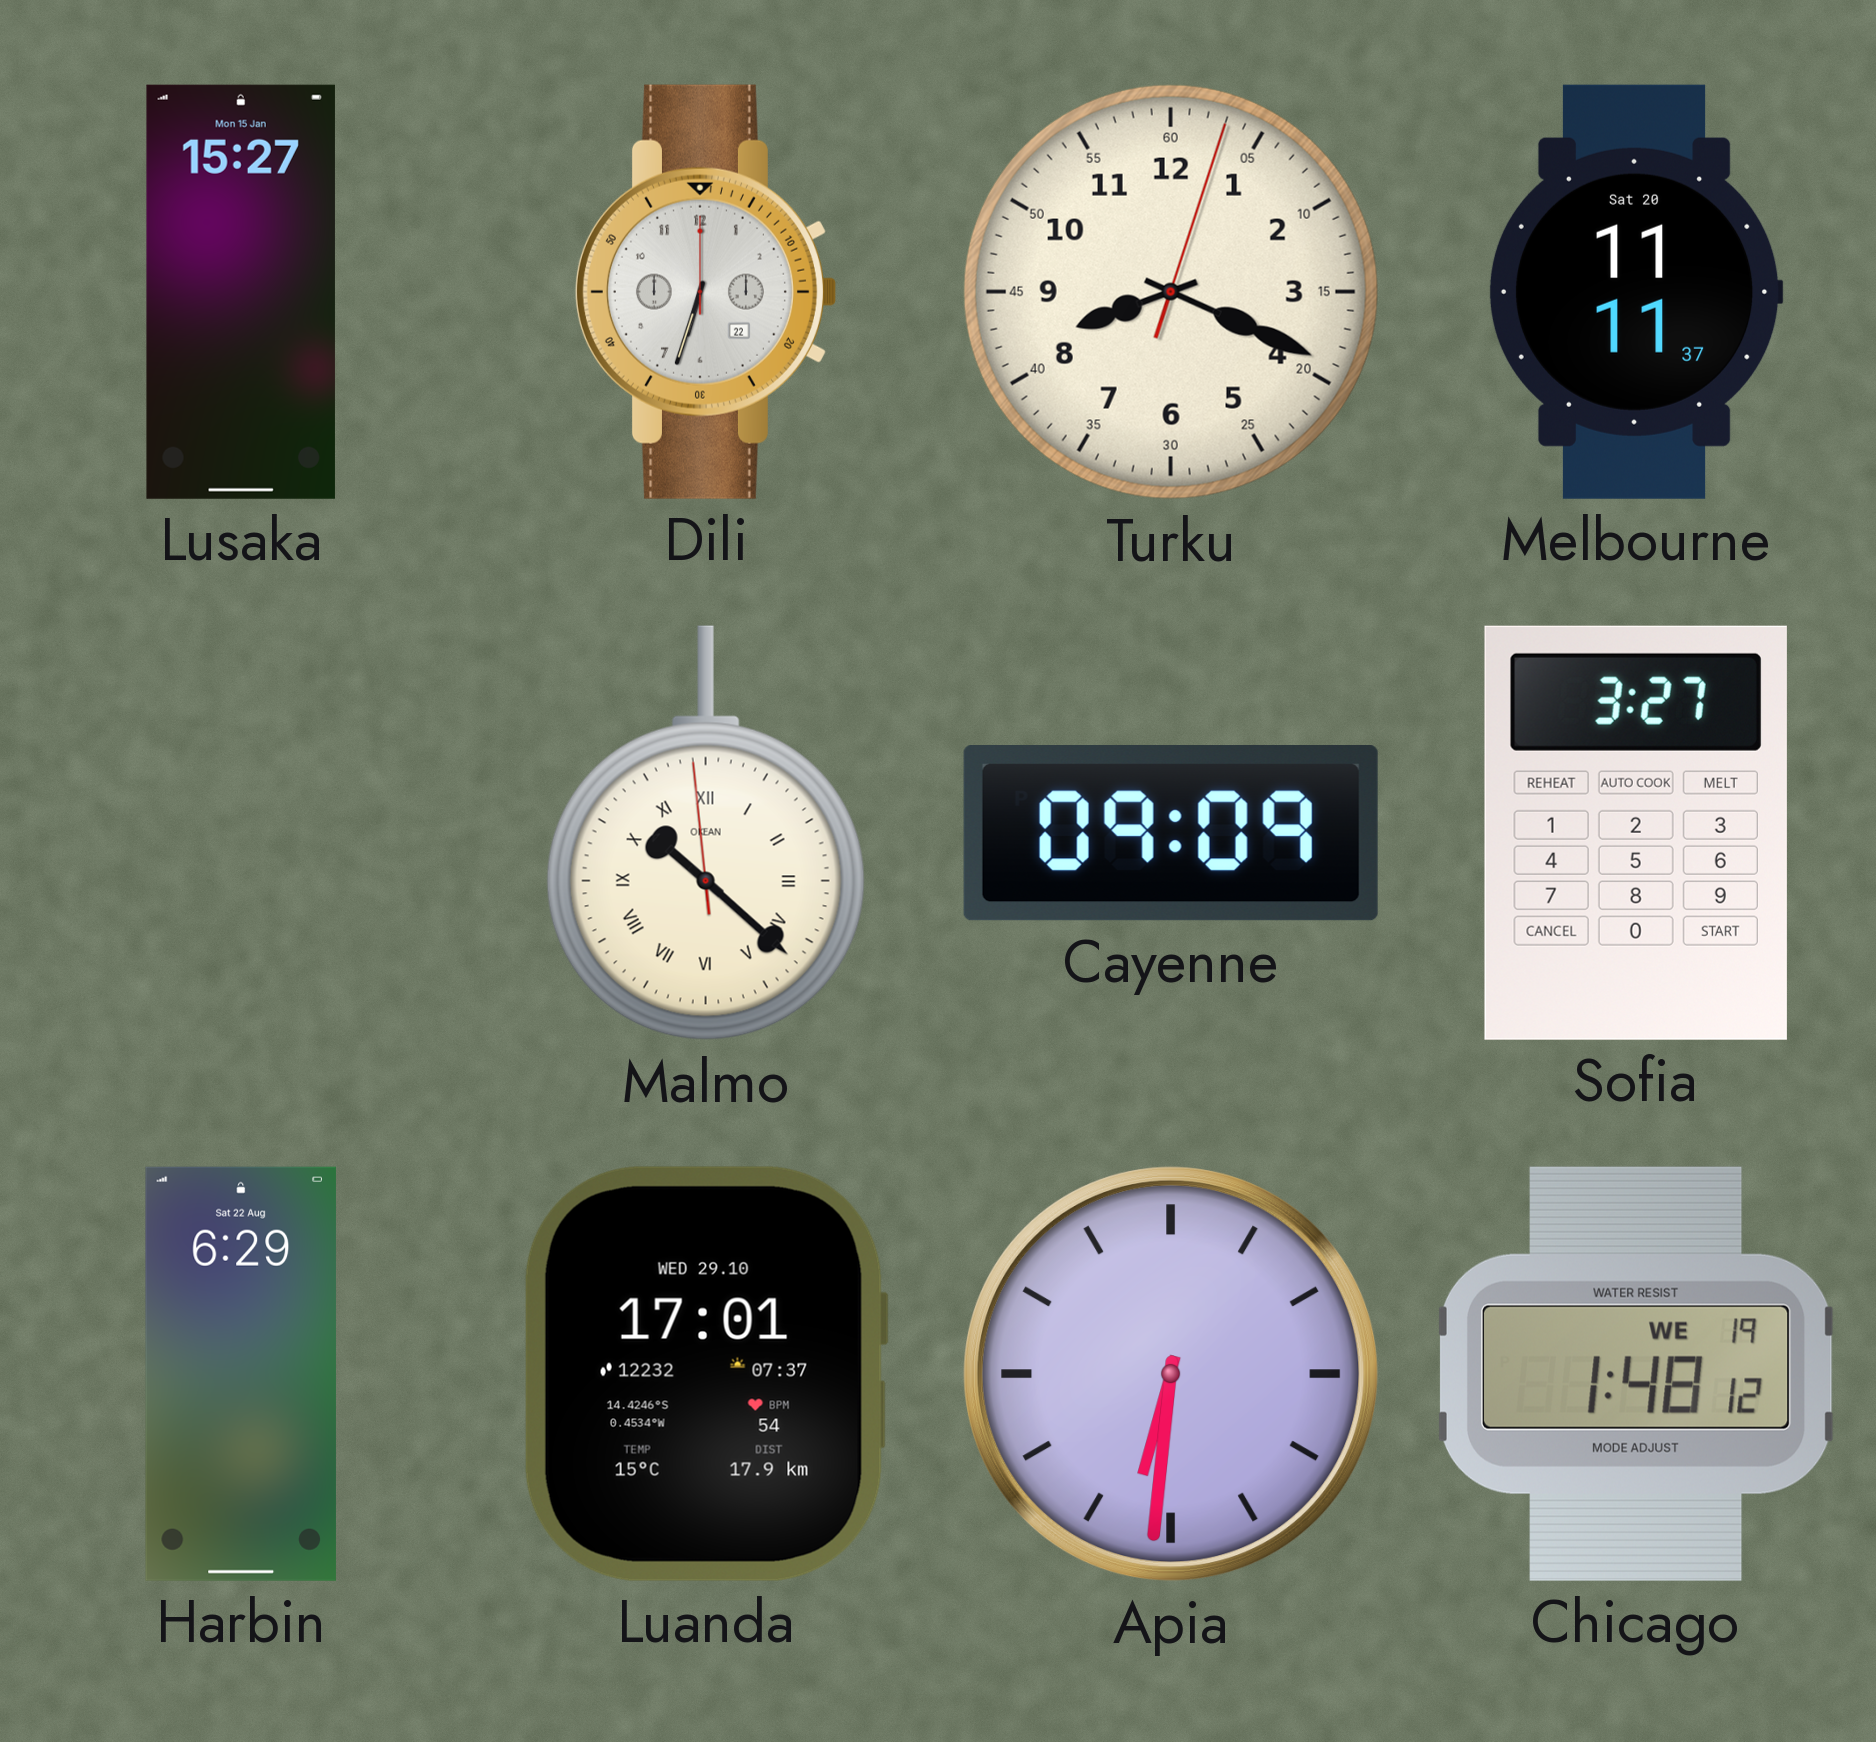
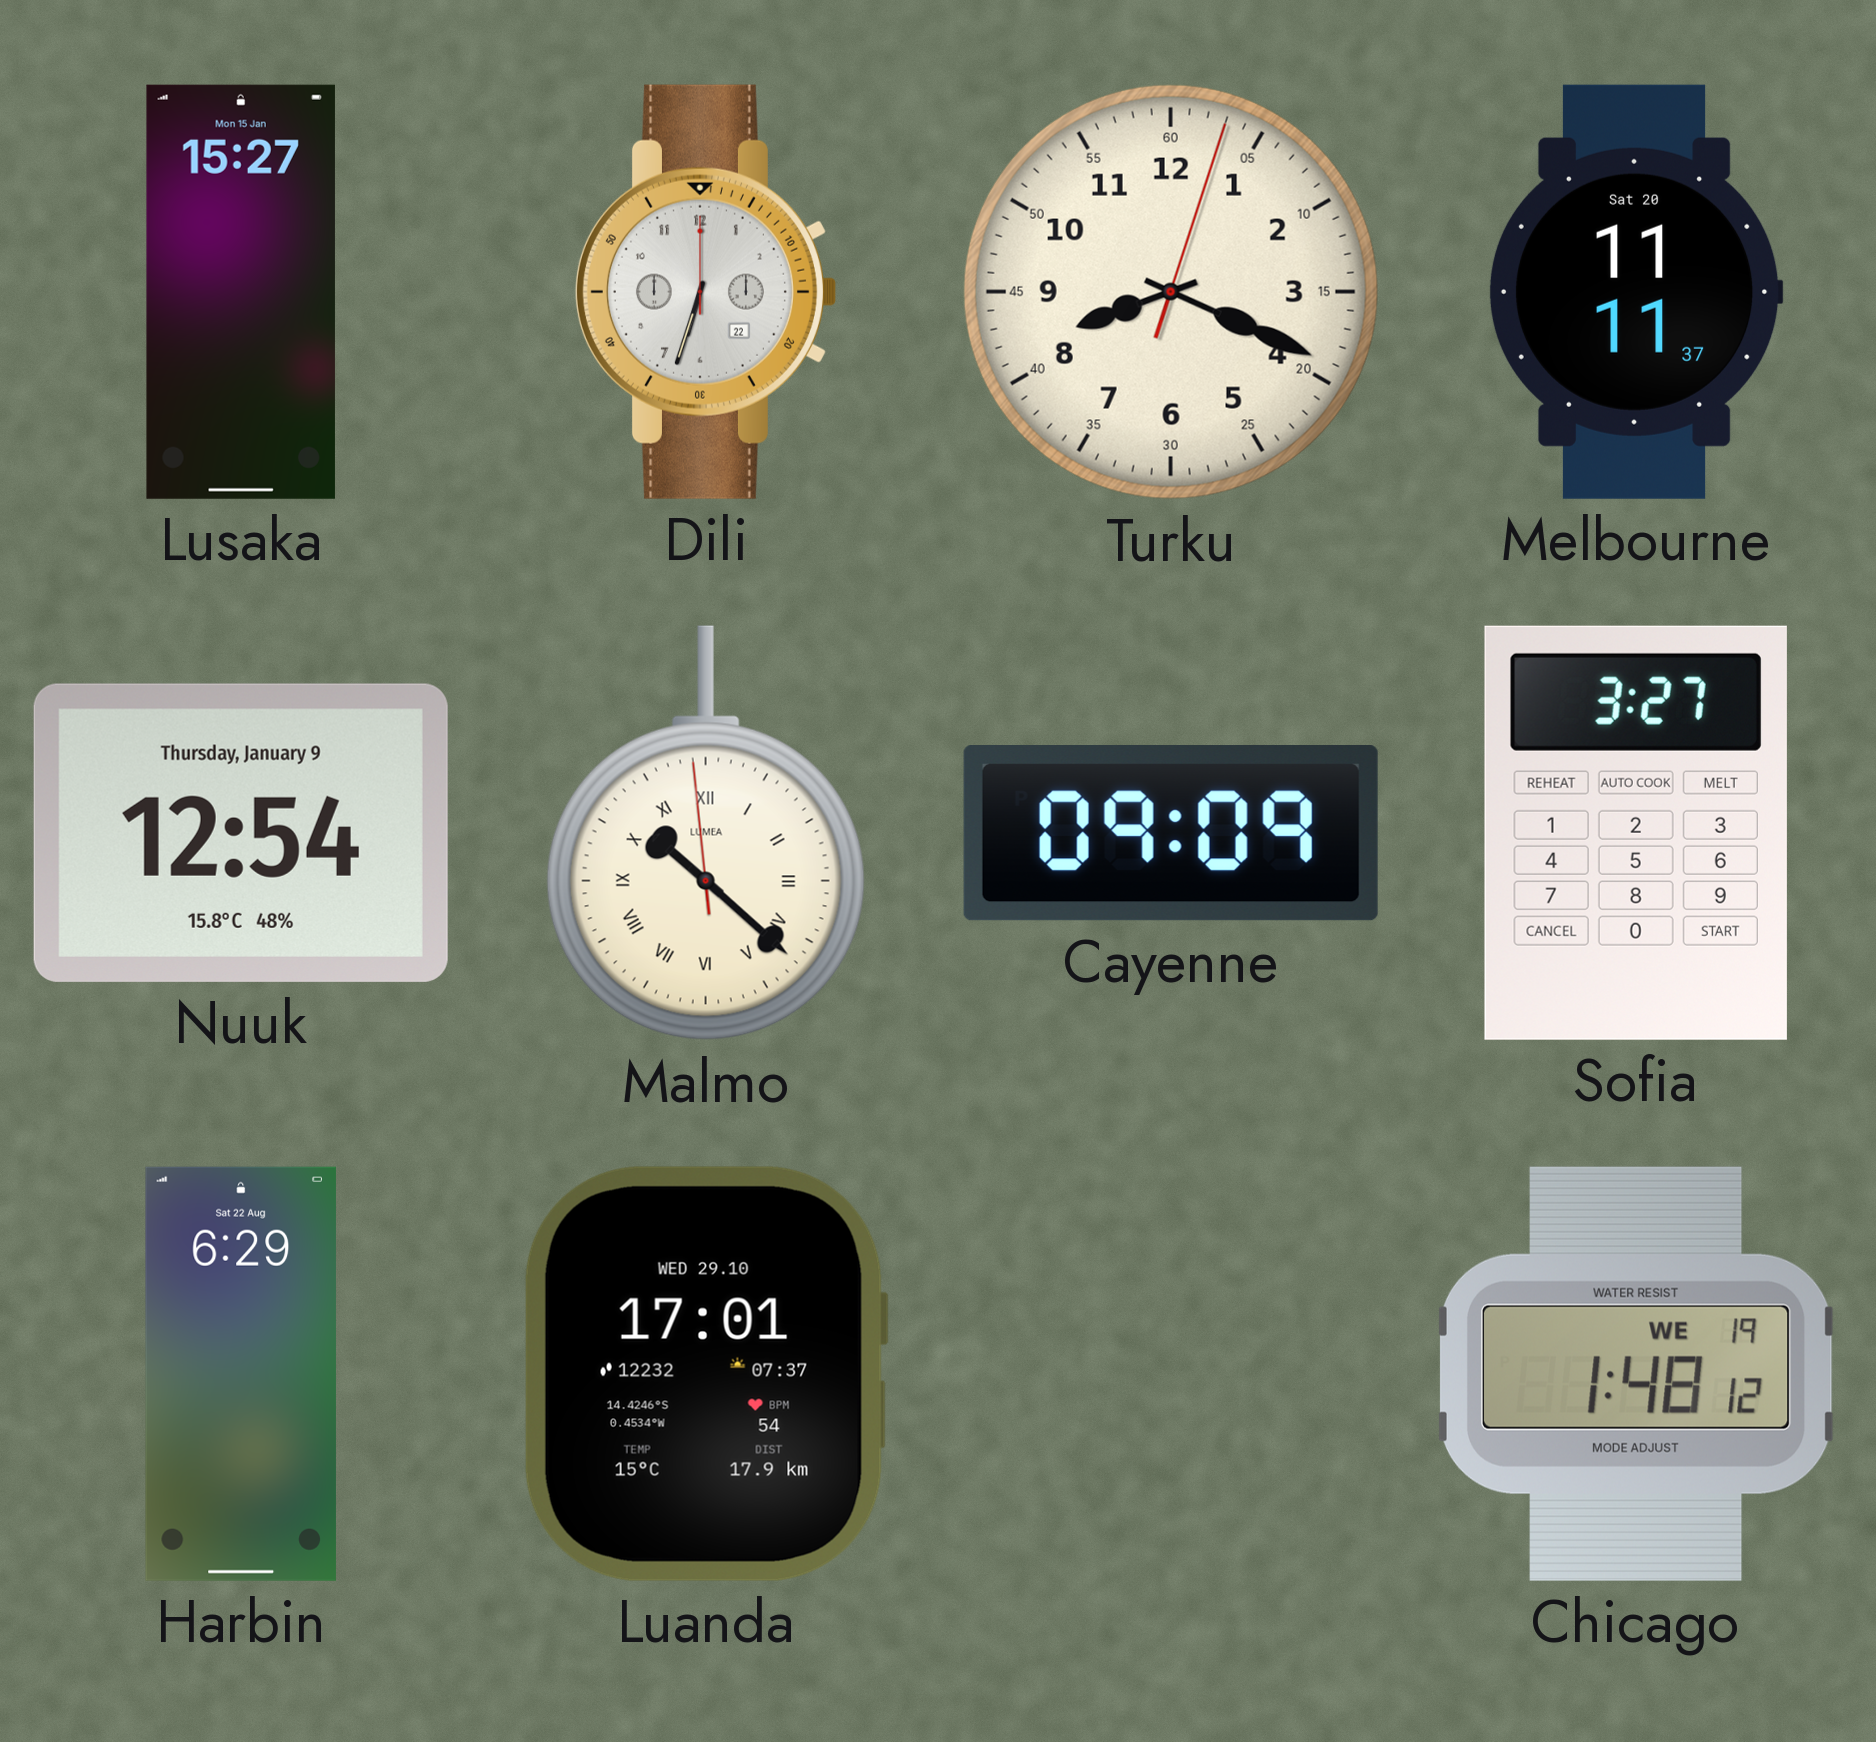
Nuuk: none -> 12:54 (241, 833)
Malmo brand: OKEAN -> LUMEA (706, 833)
Apia: 6:31 -> none (1172, 1375)
